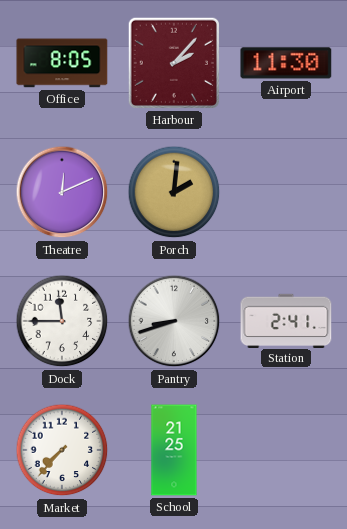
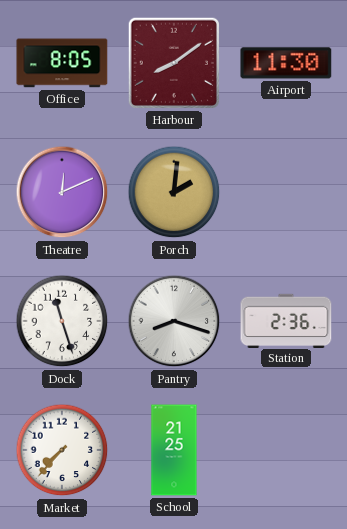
Harbour: 2:07 -> 8:09 (174, 63)
Dock: 11:45 -> 11:27 (62, 321)
Pantry: 8:42 -> 8:18 (174, 321)
Station: 2:41 -> 2:36 (286, 320)
